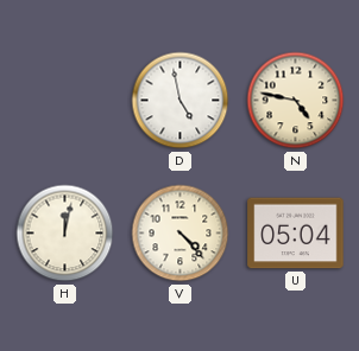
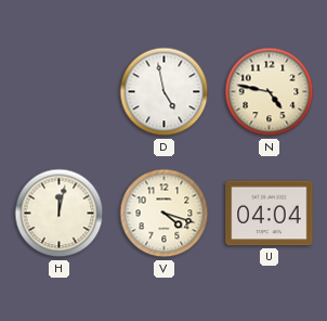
V: 4:23 -> 4:18 (165, 214)
U: 05:04 -> 04:04 (270, 214)
